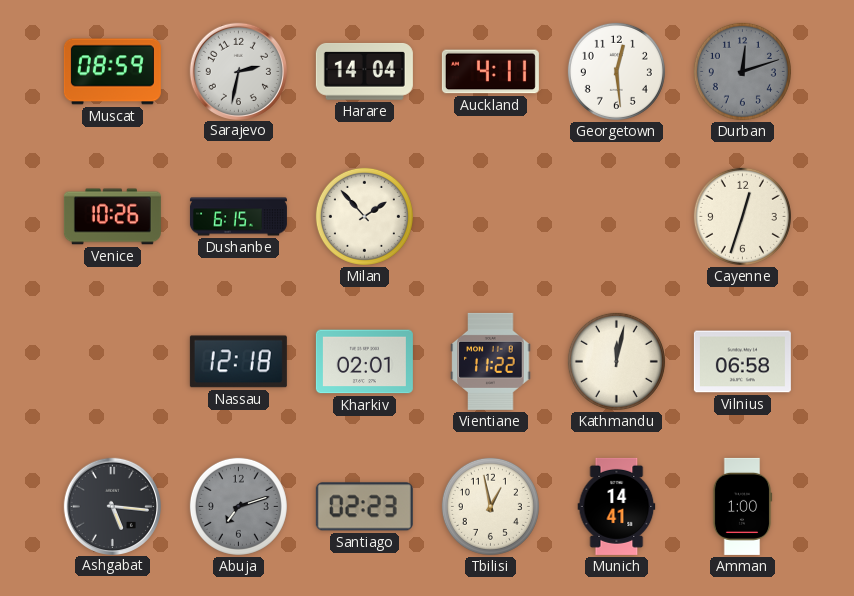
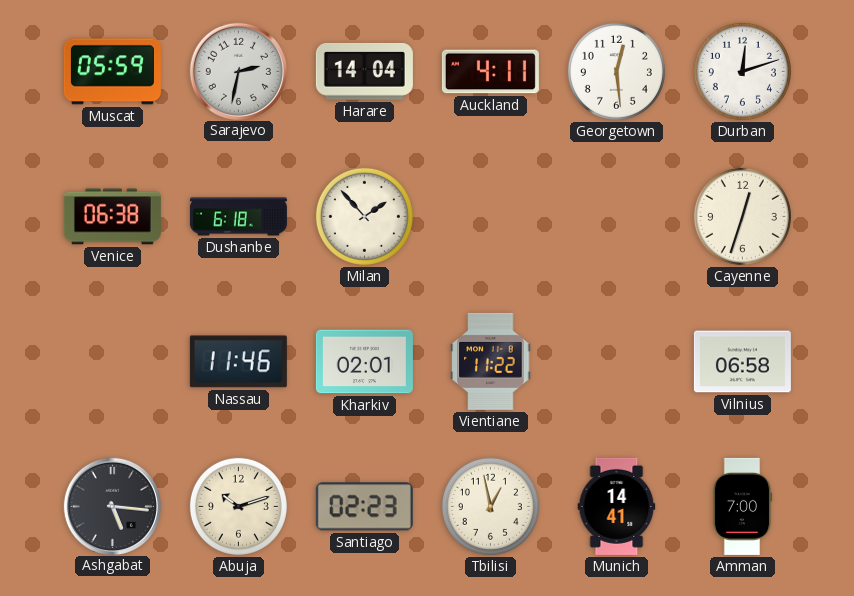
Muscat: 08:59 -> 05:59 (112, 72)
Durban dial: grey -> white (742, 71)
Venice: 10:26 -> 06:38 (112, 217)
Dushanbe: 6:15 -> 6:18 (238, 217)
Nassau: 12:18 -> 11:46 (238, 362)
Kathmandu: 12:02 -> none (616, 361)
Abuja: 7:12 -> 10:12 (238, 506)
Abuja dial: grey -> cream (238, 506)
Amman: 1:00 -> 7:00 (742, 506)
